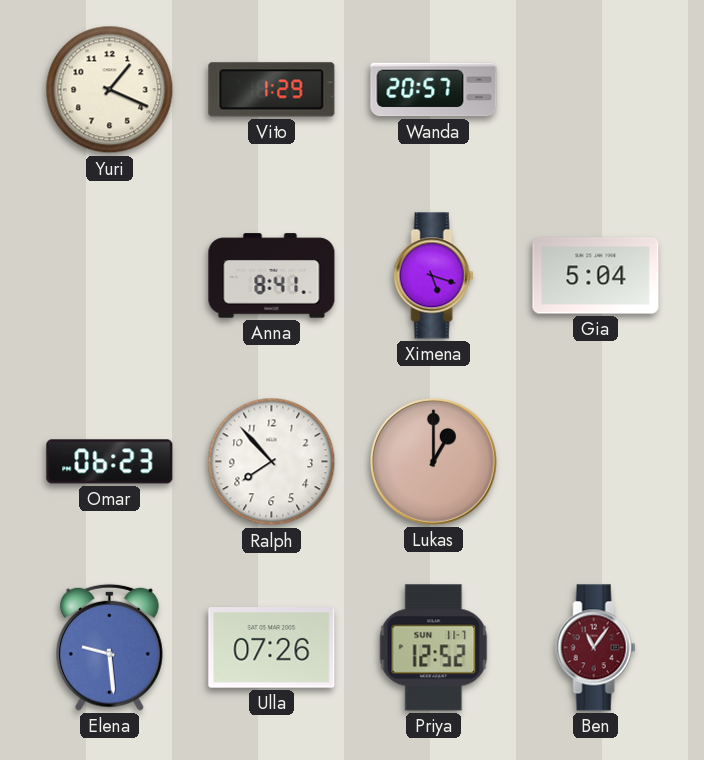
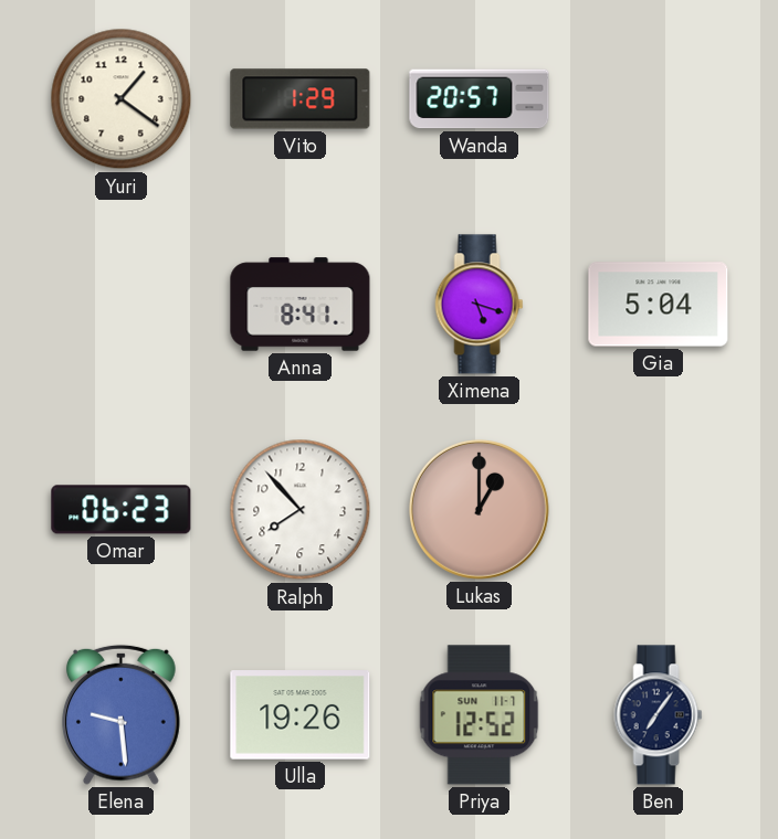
Yuri: 1:19 -> 1:21 (122, 99)
Ulla: 07:26 -> 19:26 (301, 715)
Ben: 11:06 -> 7:06 (659, 715)
Ben dial: burgundy -> navy (659, 715)
